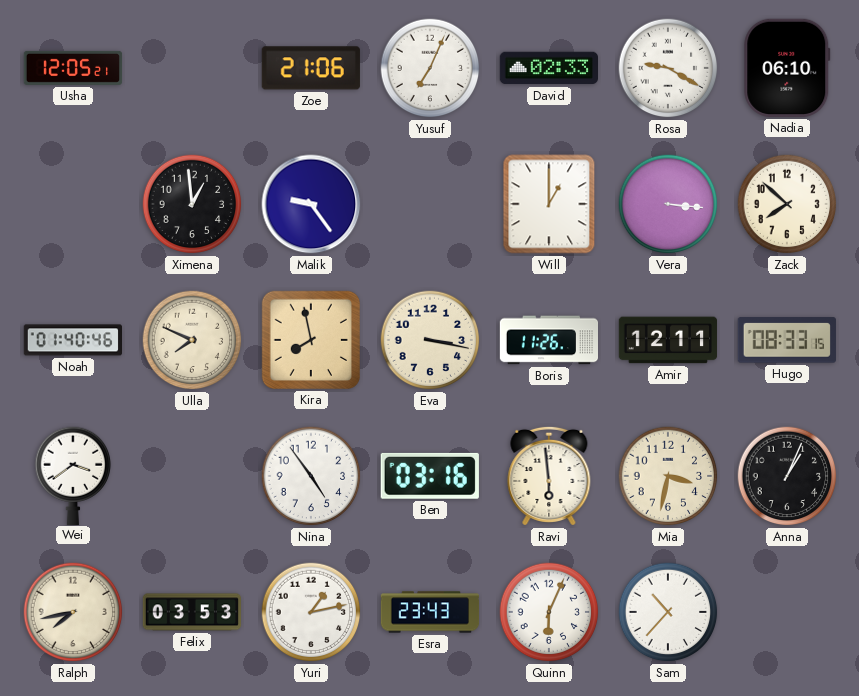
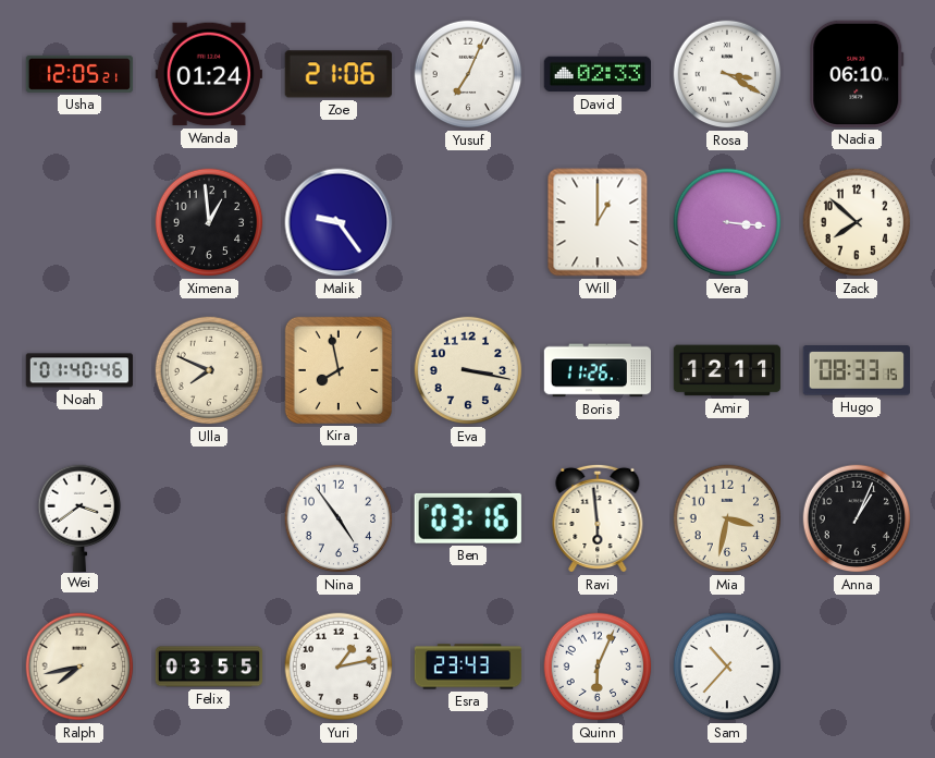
Wanda: none -> 01:24 (208, 74)
Rosa: 9:20 -> 3:20 (727, 74)
Felix: 03:53 -> 03:55 (209, 667)
